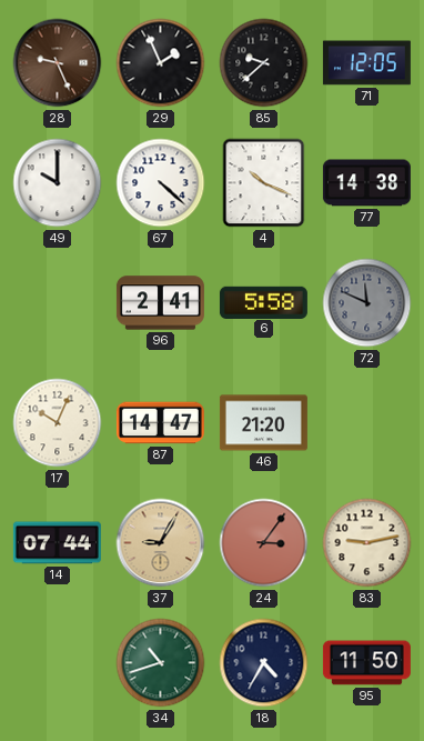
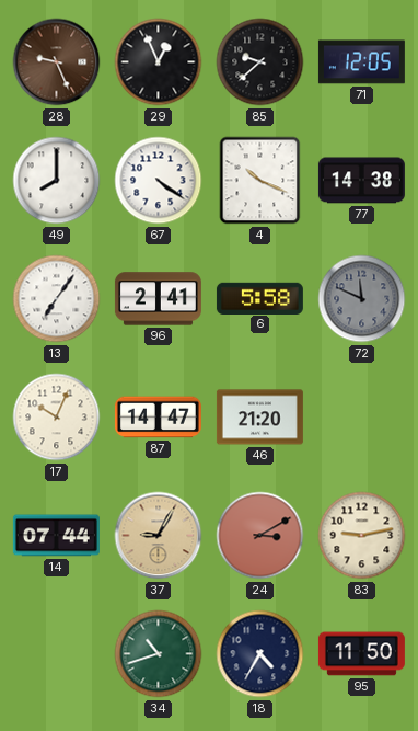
29: 1:56 -> 12:56 (159, 62)
49: 10:00 -> 8:00 (57, 181)
67: 4:22 -> 4:21 (159, 181)
13: none -> 7:06 (57, 299)
24: 3:06 -> 3:10 (260, 536)
